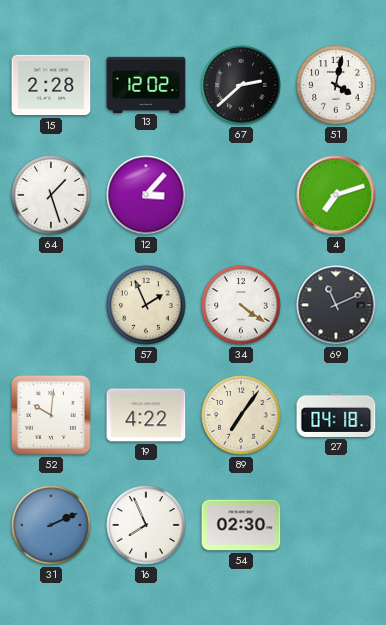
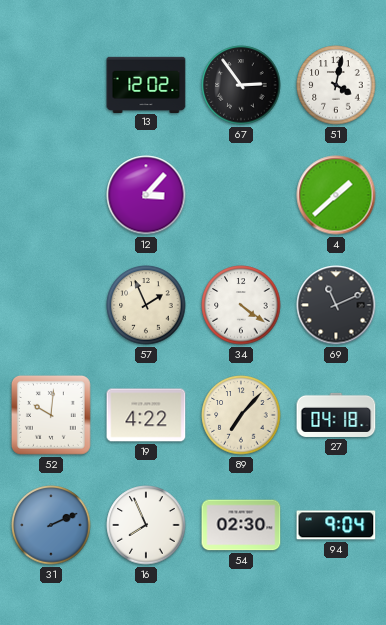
15: 2:28 -> none (51, 85)
67: 2:38 -> 2:54 (241, 85)
64: 1:27 -> none (51, 195)
4: 7:12 -> 1:38 (336, 195)
89: 7:06 -> 7:07 (241, 415)
94: none -> 9:04 (336, 525)
